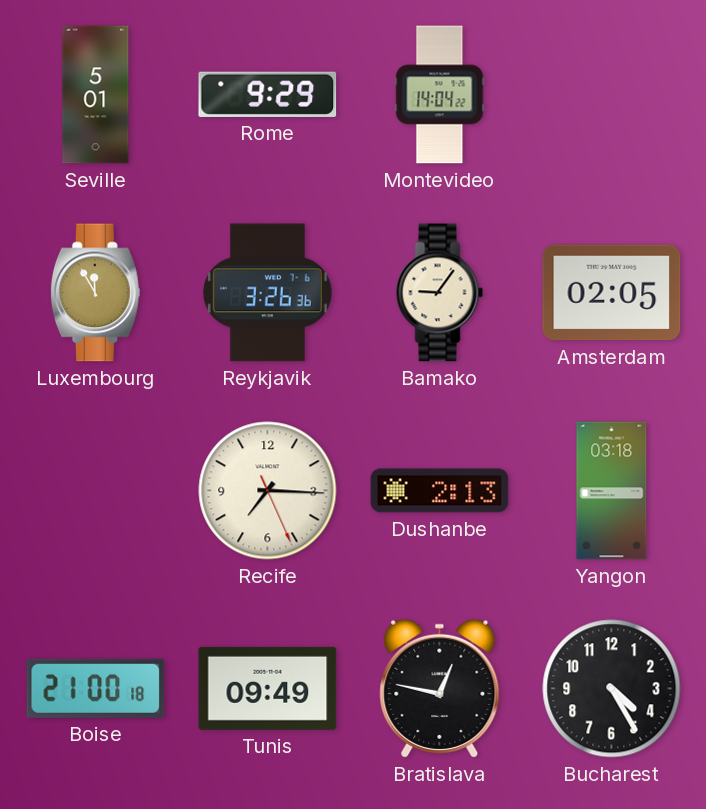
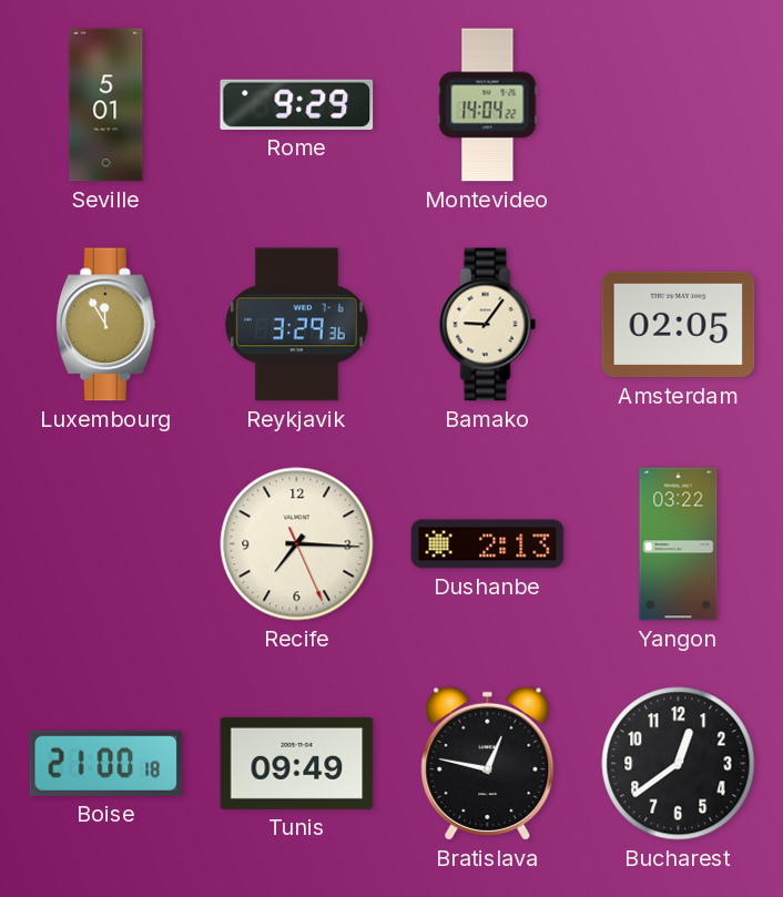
Reykjavik: 3:26 -> 3:29 (296, 325)
Yangon: 03:18 -> 03:22 (679, 544)
Bucharest: 4:25 -> 12:39 (679, 764)
